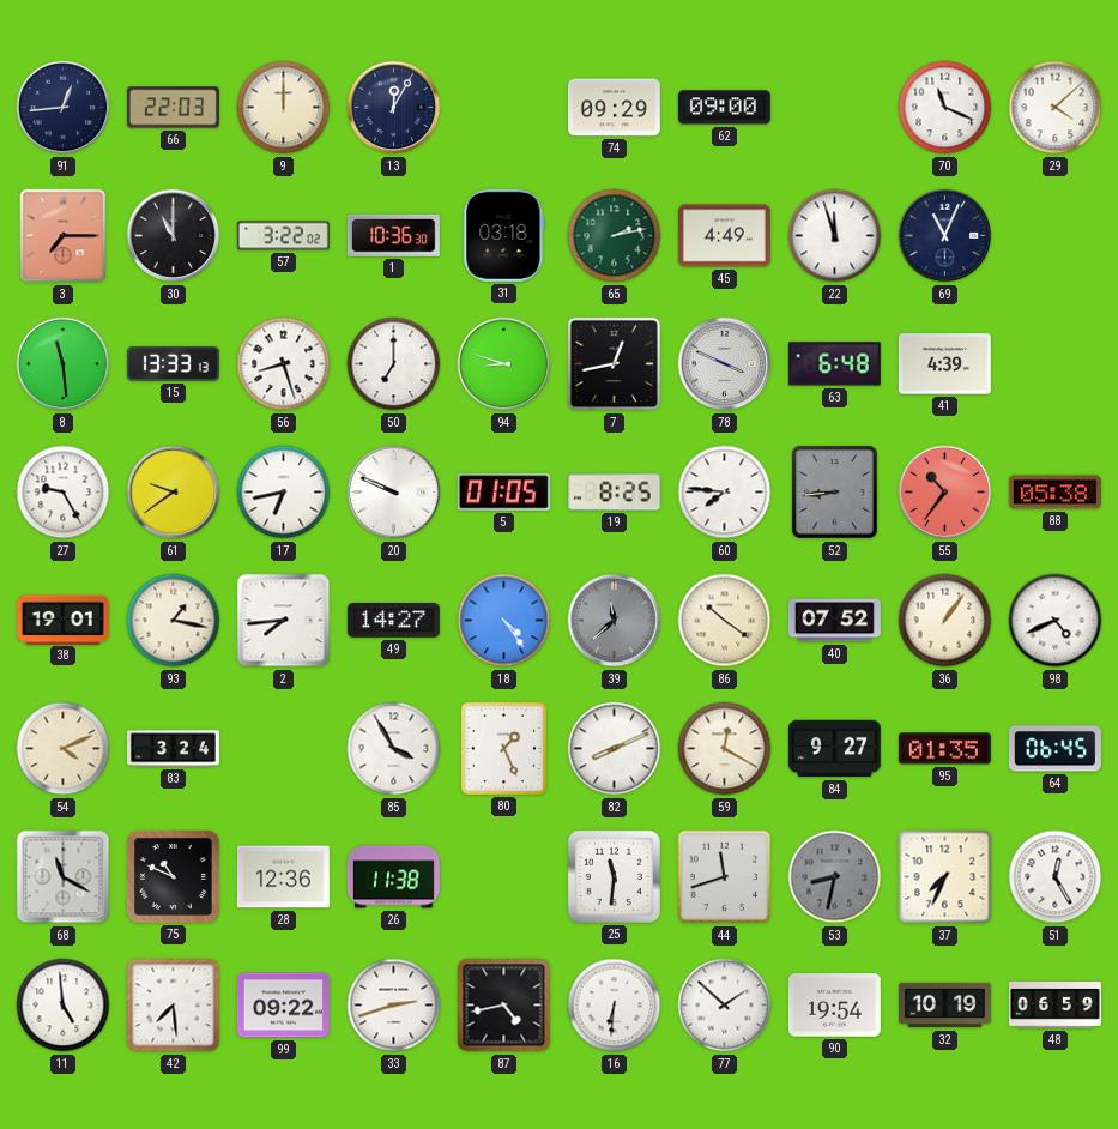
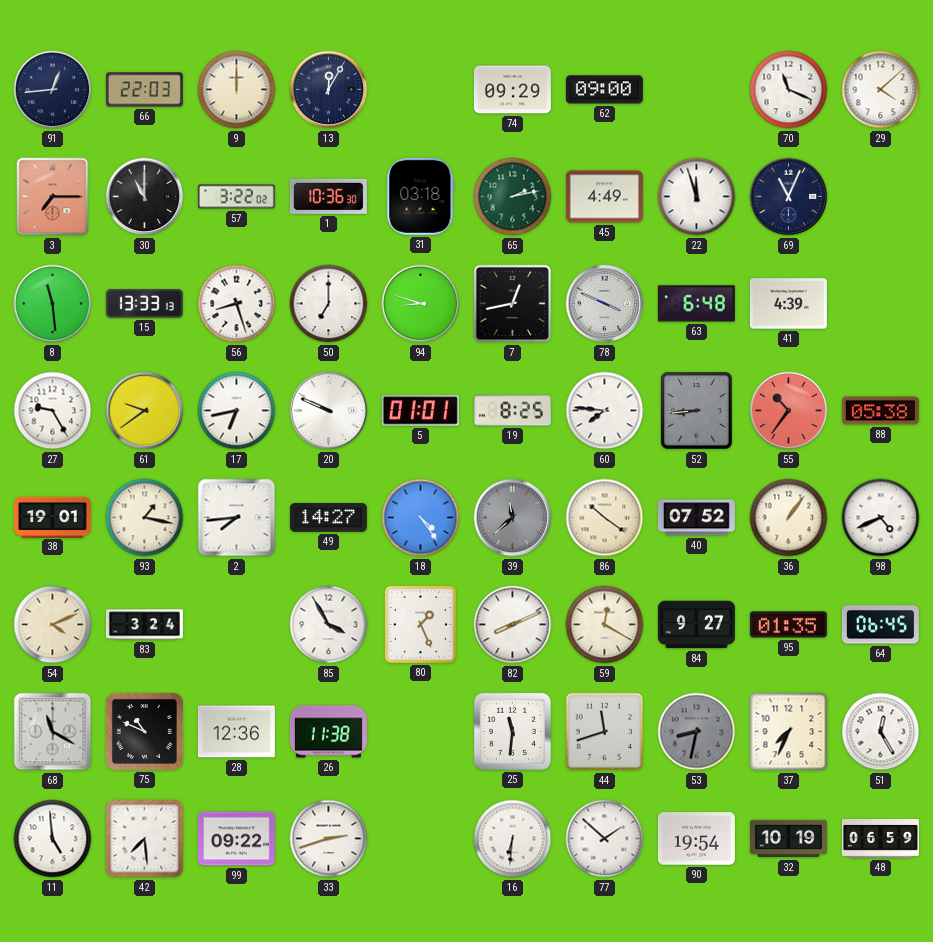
5: 01:05 -> 01:01 (420, 411)
87: 4:43 -> none (504, 1006)
